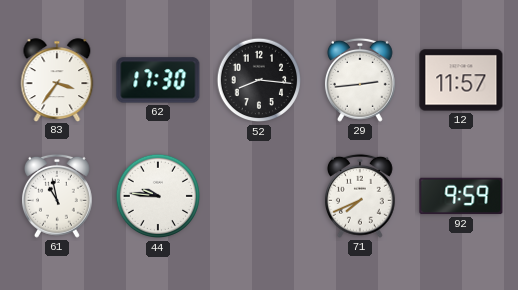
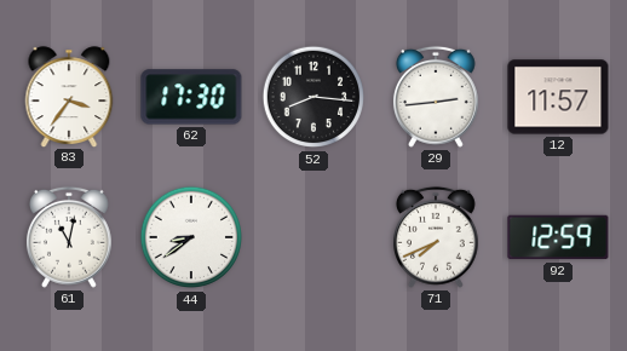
61: 10:58 -> 11:02 (69, 237)
44: 9:46 -> 8:39 (191, 237)
92: 9:59 -> 12:59 (558, 237)
